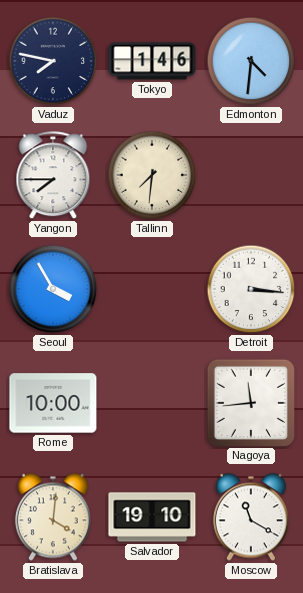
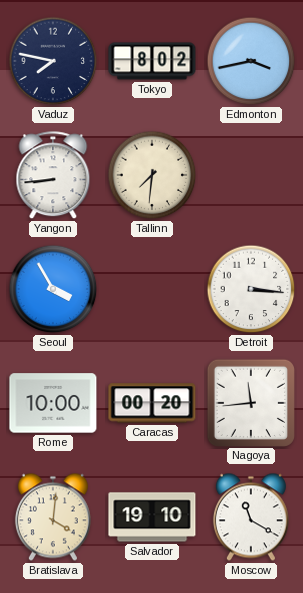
Tokyo: 1:46 -> 8:02 (152, 61)
Edmonton: 4:31 -> 3:43 (251, 61)
Yangon: 7:45 -> 8:44 (53, 176)
Caracas: none -> 00:20 (152, 403)
